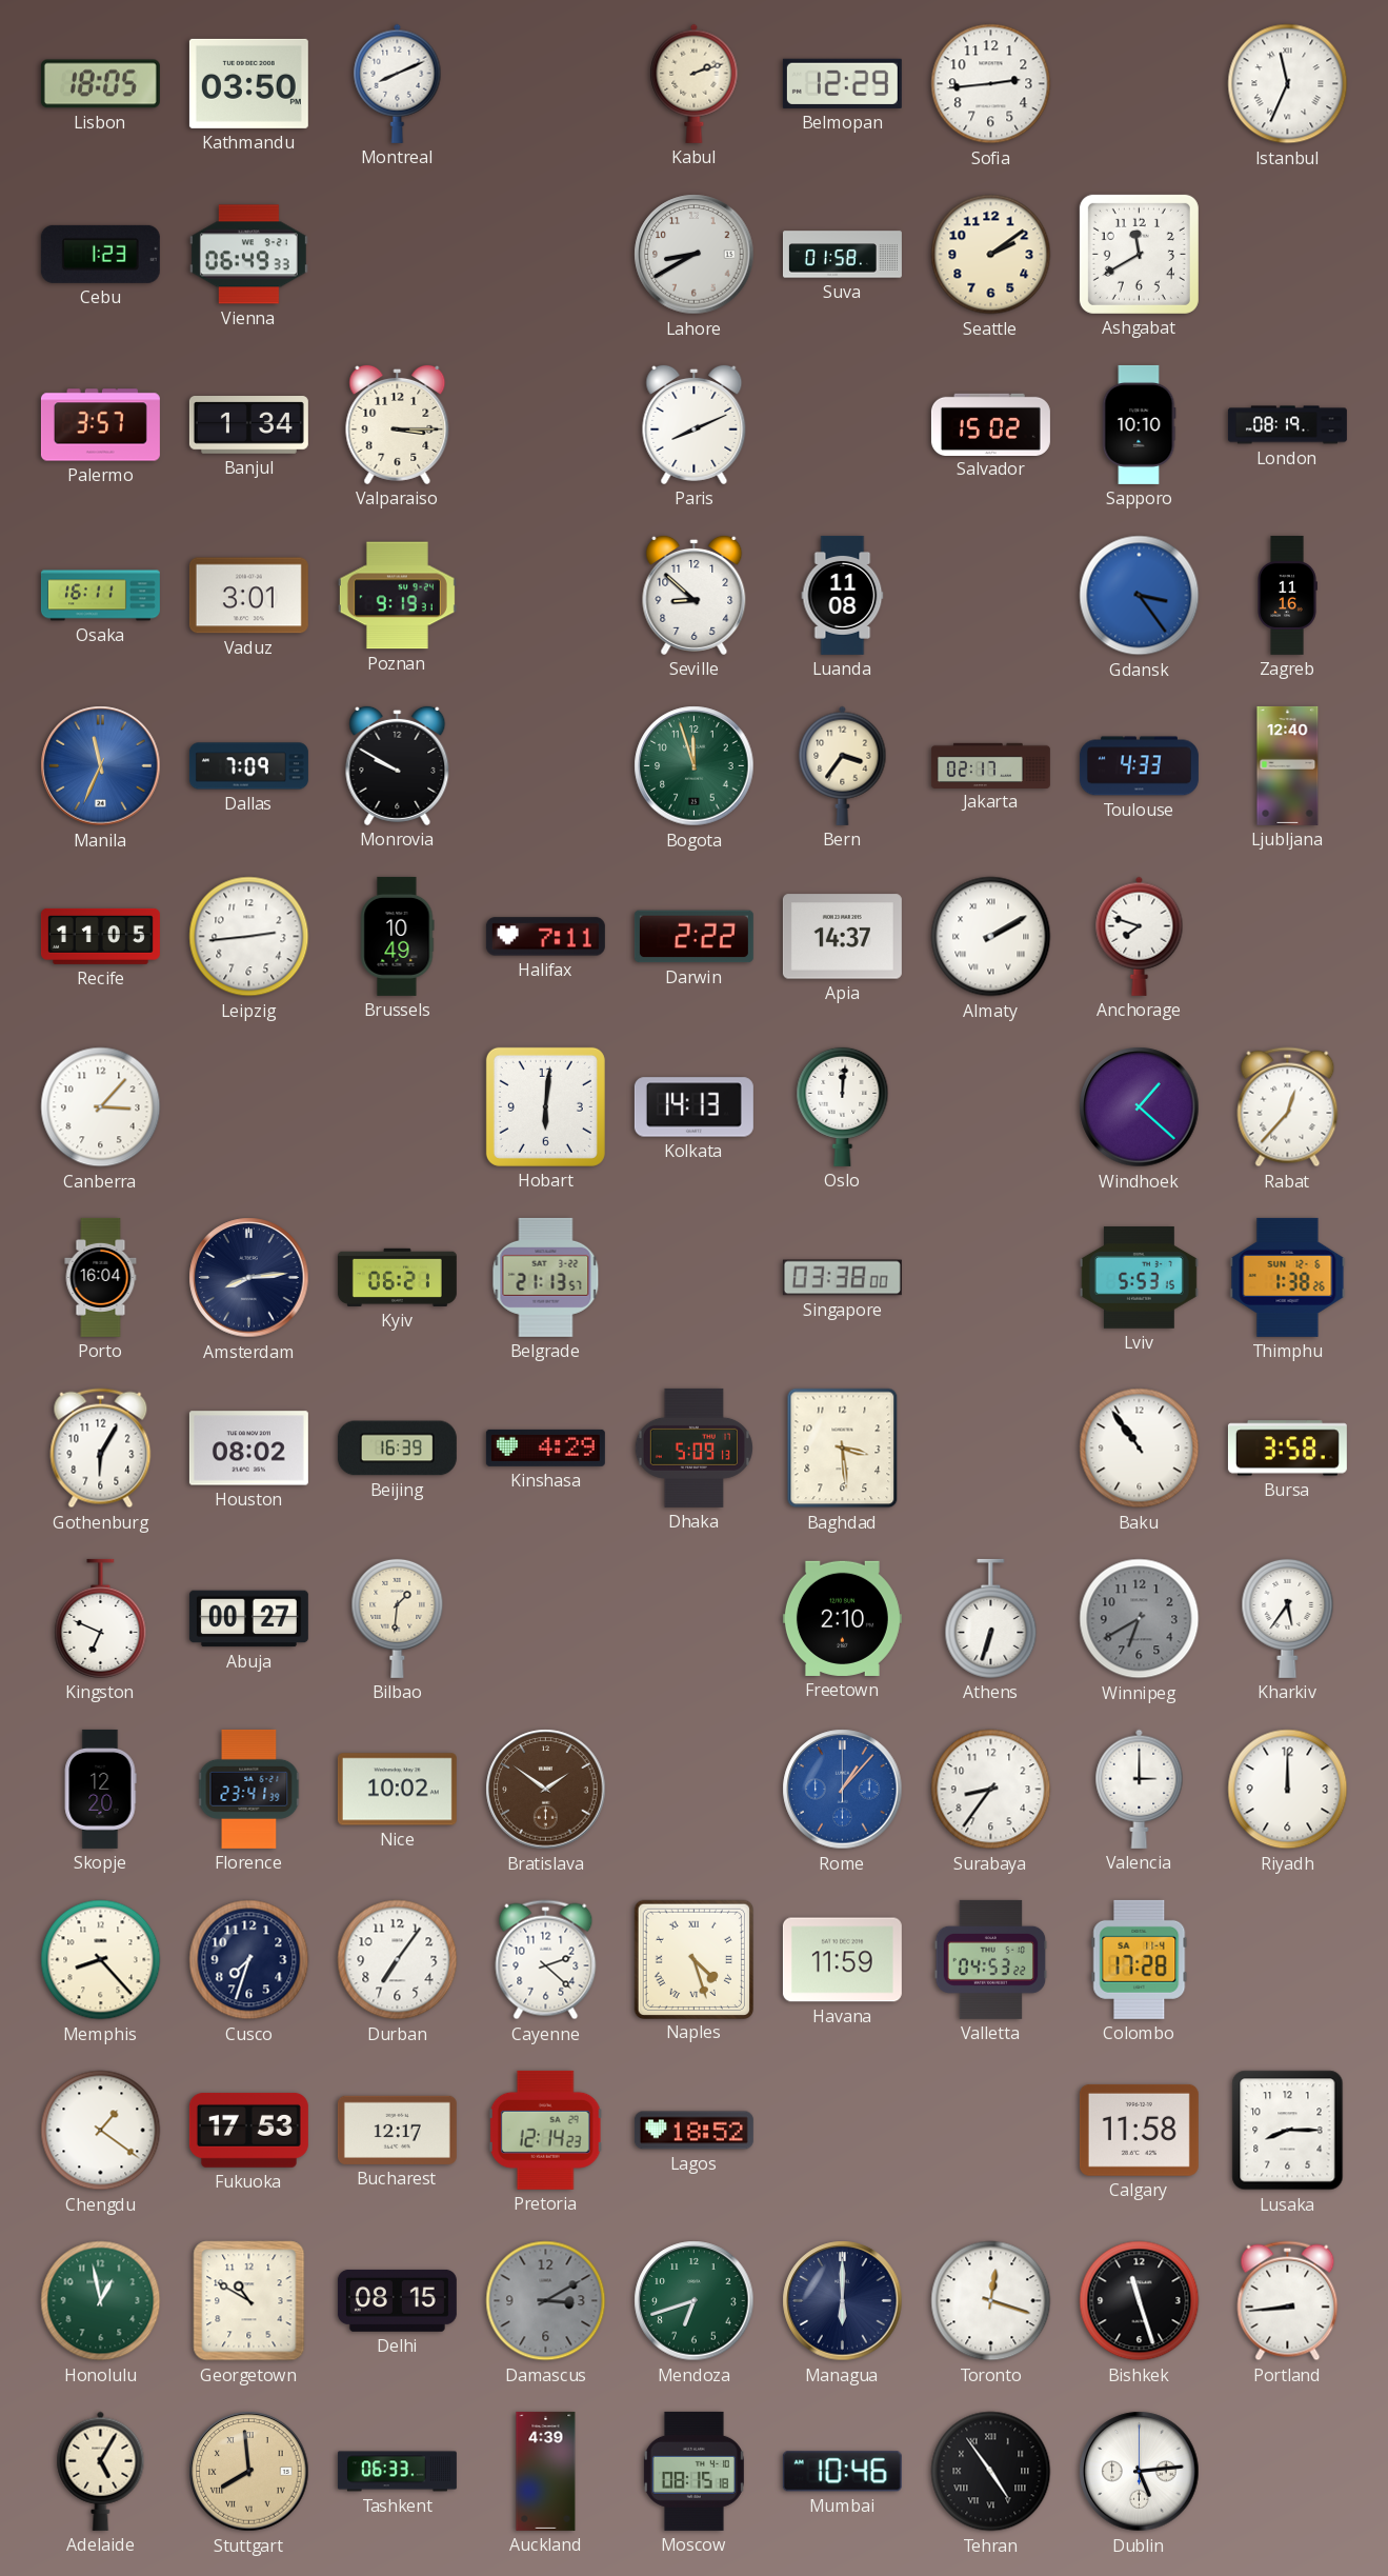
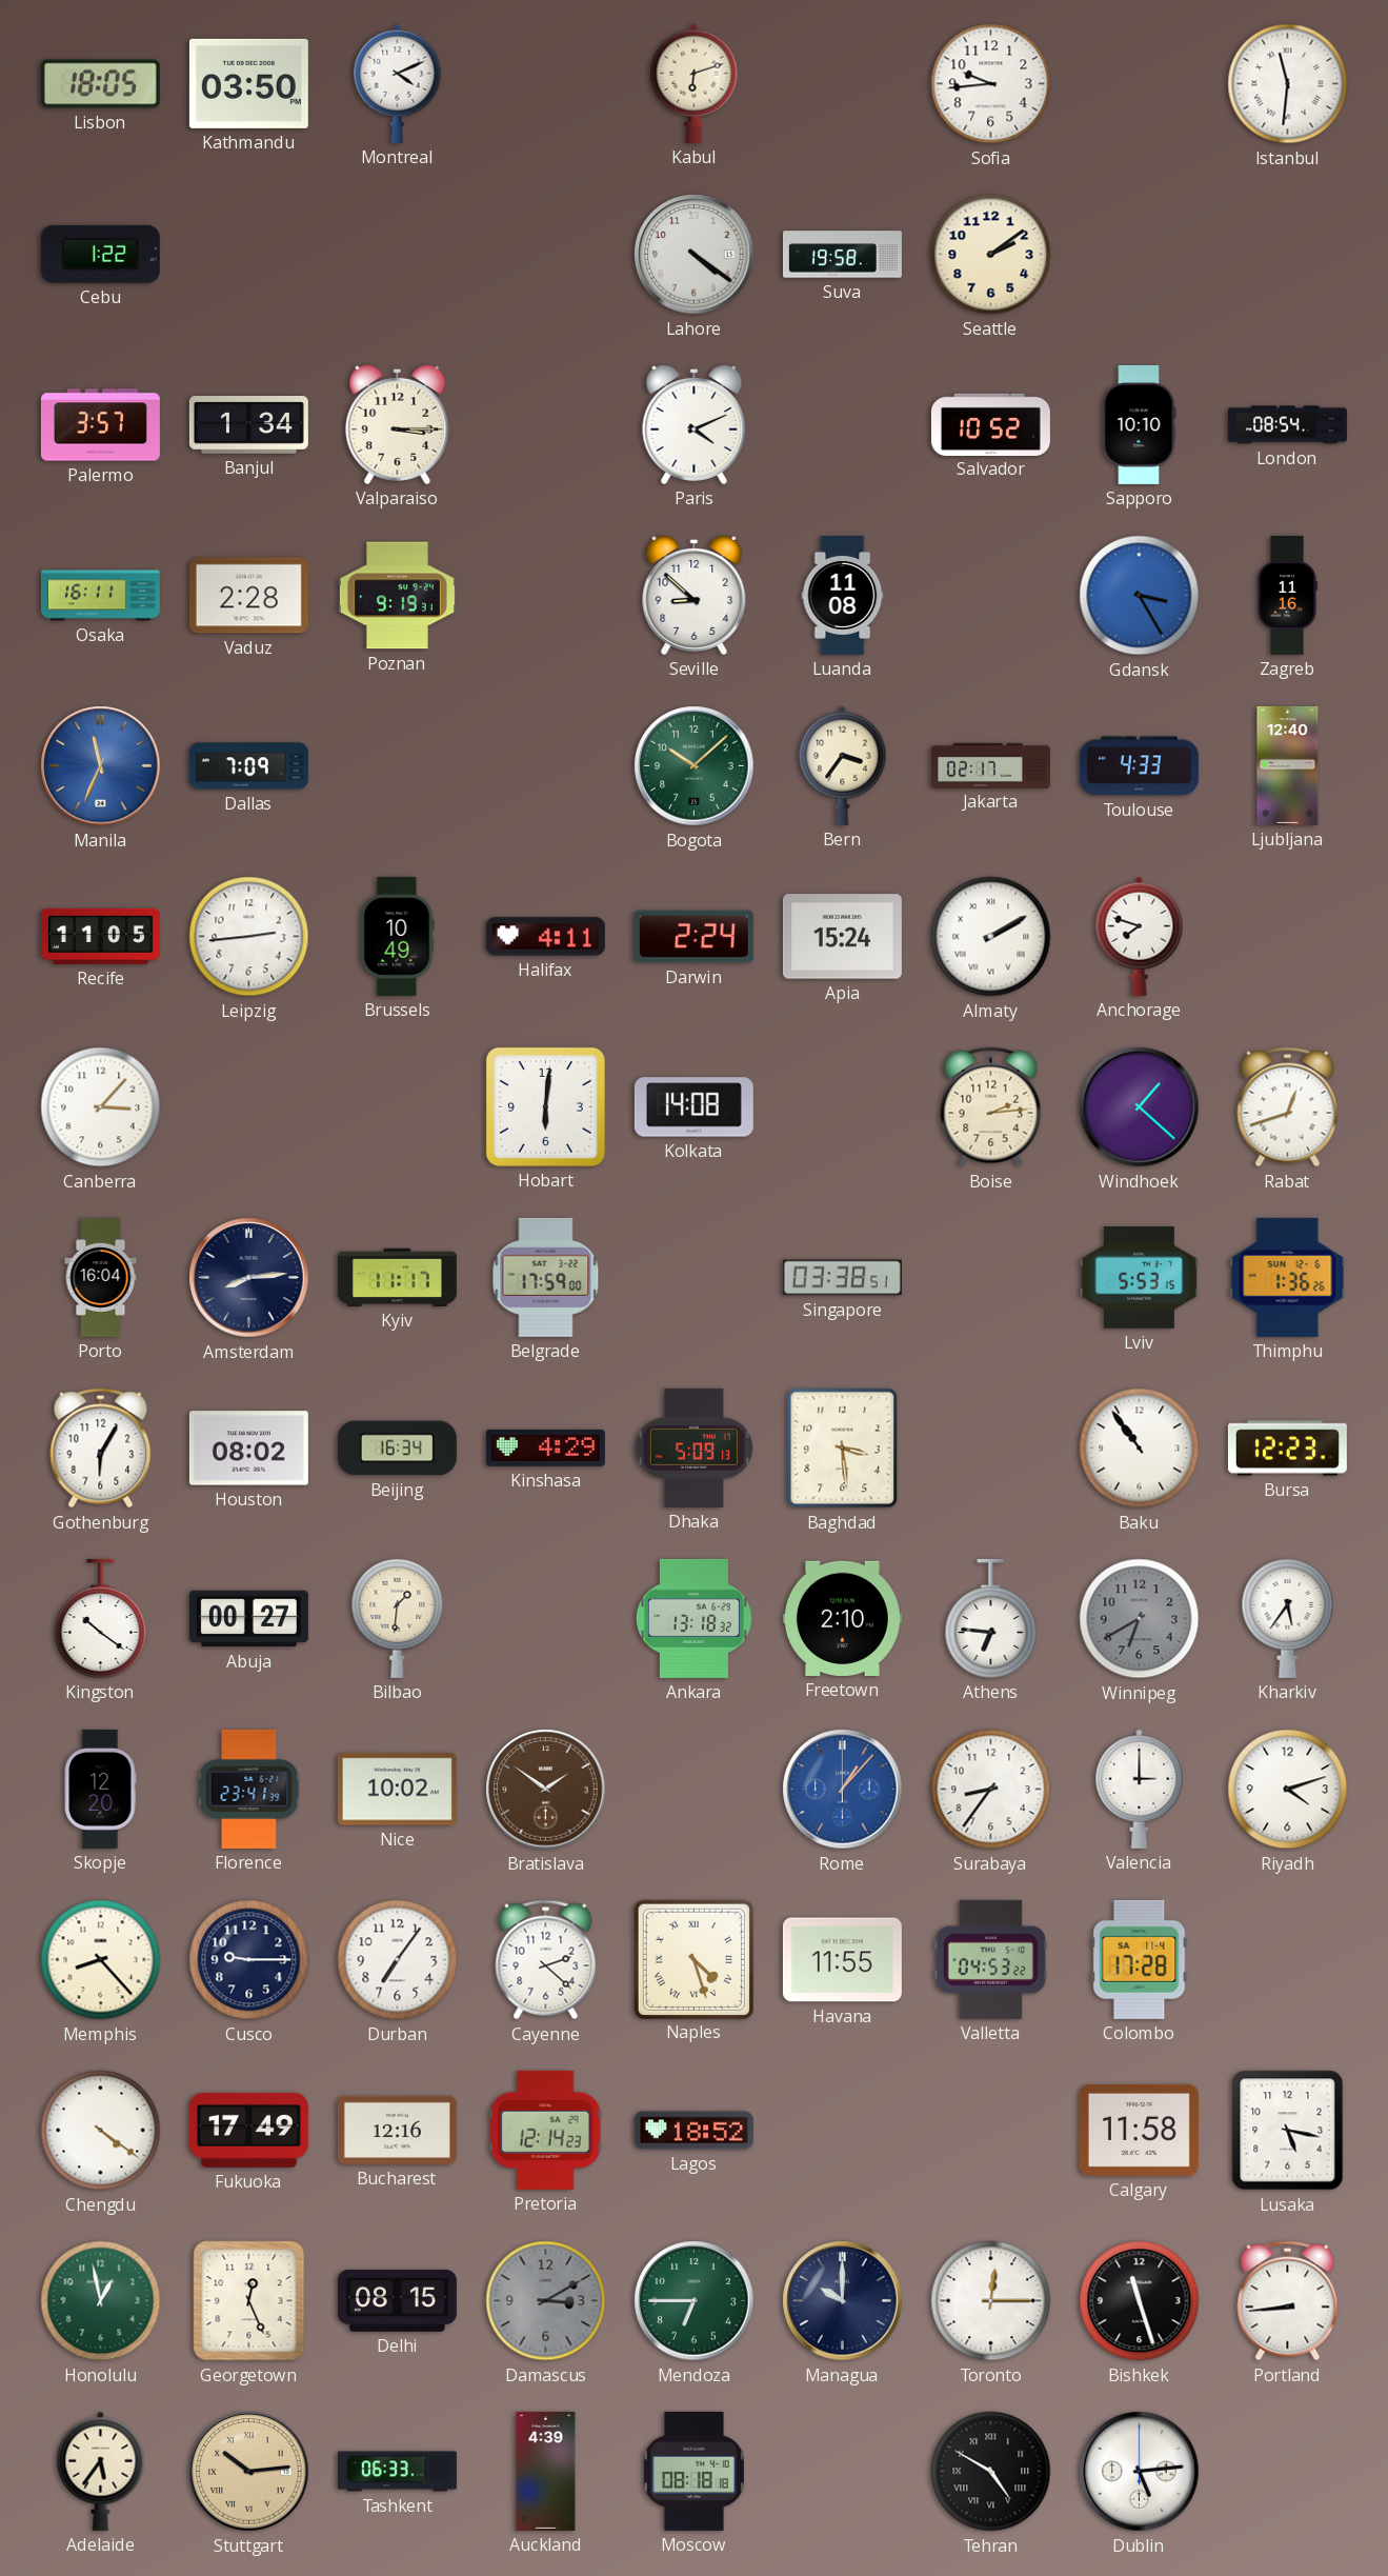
Montreal: 8:11 -> 4:11 (398, 83)
Kabul: 2:12 -> 6:12 (695, 83)
Belmopan: 12:29 -> none (842, 83)
Sofia: 2:44 -> 9:44 (991, 84)
Istanbul: 11:34 -> 11:31 (1288, 84)
Cebu: 1:23 -> 1:22 (100, 254)
Vienna: 06:49 -> none (248, 255)
Lahore: 8:40 -> 4:21 (695, 255)
Suva: 01:58 -> 19:58 (842, 255)
Ashgabat: 11:40 -> none (1139, 254)
Paris: 8:11 -> 4:11 (695, 424)
Salvador: 15:02 -> 10:52 (990, 424)
London: 08:19 -> 08:54 (1287, 425)
Vaduz: 3:01 -> 2:28 (248, 596)
Gdansk: 3:24 -> 3:25 (1140, 596)
Monrovia: 9:50 -> none (398, 765)
Bogota: 11:57 -> 10:08 (695, 766)
Halifax: 7:11 -> 4:11 (545, 937)
Darwin: 2:22 -> 2:24 (693, 937)
Apia: 14:37 -> 15:24 (842, 937)
Kolkata: 14:13 -> 14:08 (693, 1107)
Oslo: 12:01 -> none (843, 1106)
Boise: none -> 2:14 (991, 1107)
Rabat: 12:37 -> 12:42 (1288, 1107)
Kyiv: 06:21 -> 11:17 (397, 1277)
Belgrade: 21:13 -> 17:59 (546, 1277)
Singapore: 03:38:00 -> 03:38:51 (842, 1278)
Thimphu: 1:38 -> 1:36 (1288, 1277)
Beijing: 16:39 -> 16:34 (397, 1449)
Bursa: 3:58 -> 12:23 (1287, 1449)
Kingston: 6:49 -> 10:21 (101, 1618)
Ankara: none -> 13:18 (693, 1618)
Athens: 6:33 -> 6:46 (991, 1618)
Riyadh: 12:00 -> 4:12 (1288, 1790)
Cusco: 7:33 -> 9:15 (249, 1960)
Havana: 11:59 -> 11:55 (842, 1960)
Chengdu: 1:21 -> 4:21 (101, 2131)
Fukuoka: 17:53 -> 17:49 (248, 2130)
Bucharest: 12:17 -> 12:16 (397, 2130)
Lusaka: 8:15 -> 5:17 (1288, 2131)
Georgetown: 10:50 -> 12:26 (249, 2301)
Mendoza: 6:42 -> 6:45 (695, 2301)
Managua: 6:00 -> 10:00 (843, 2301)
Toronto: 12:18 -> 12:15 (991, 2301)
Adelaide: 5:05 -> 5:36 (101, 2471)
Stuttgart: 7:59 -> 10:14 (249, 2472)
Moscow: 08:15 -> 08:18 (693, 2471)
Mumbai: 10:46 -> none (842, 2472)
Tehran: 4:54 -> 4:50 (991, 2472)
